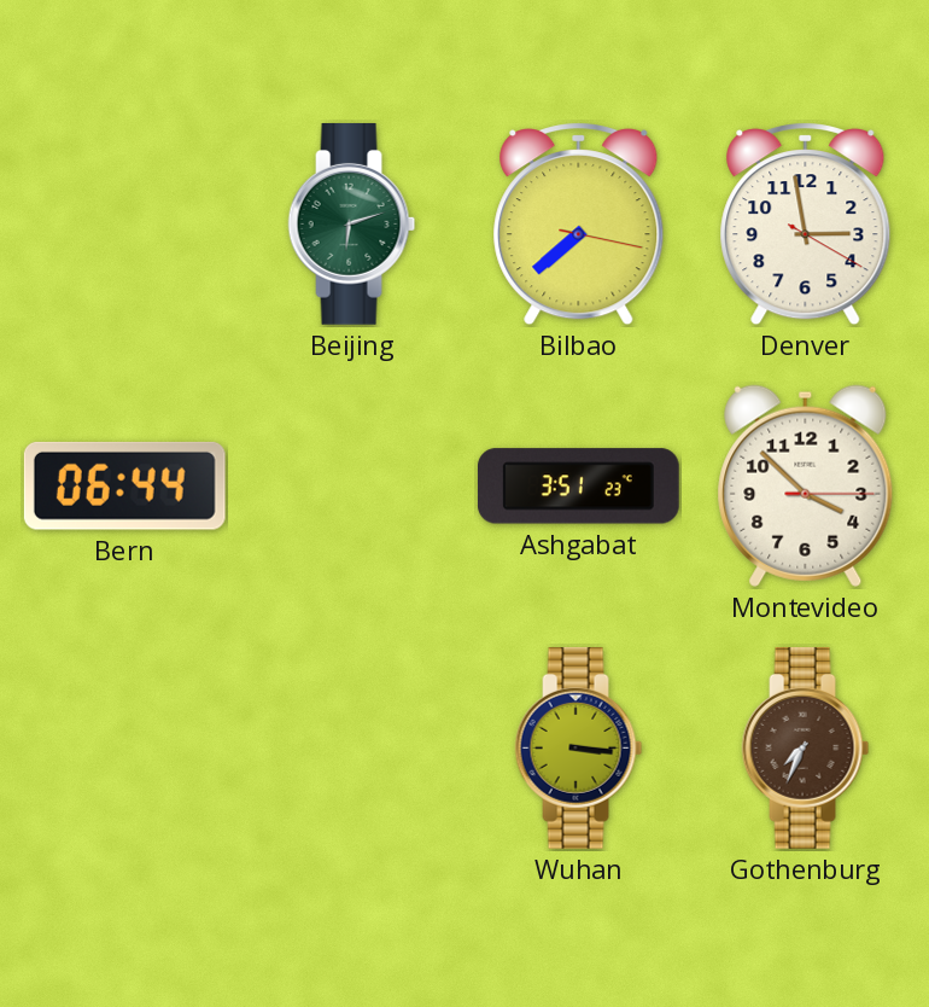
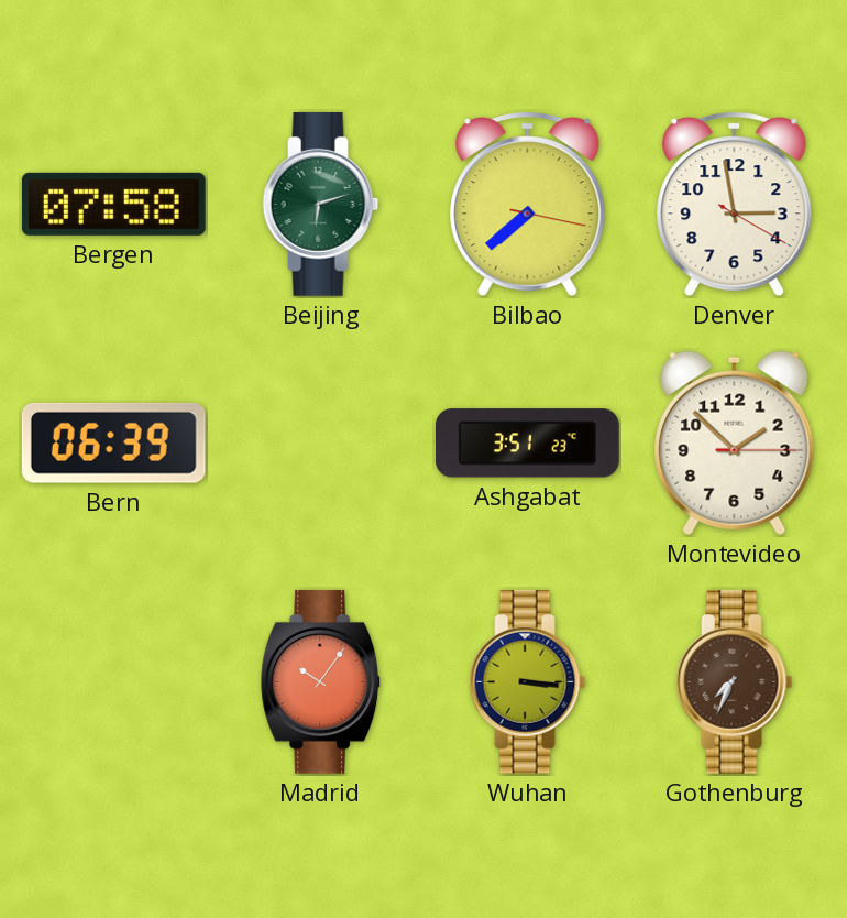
Bergen: none -> 07:58 (113, 204)
Bern: 06:44 -> 06:39 (113, 442)
Montevideo: 3:52 -> 1:52 (735, 442)
Madrid: none -> 10:06 (321, 681)
